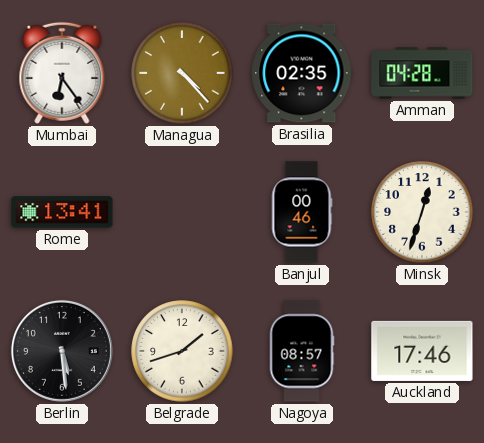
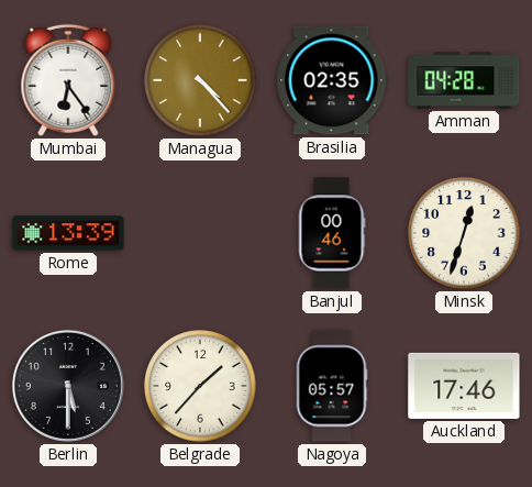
Rome: 13:41 -> 13:39 (68, 233)
Berlin: 5:29 -> 5:30 (68, 386)
Belgrade: 1:42 -> 1:37 (200, 386)
Nagoya: 08:57 -> 05:57 (332, 386)
